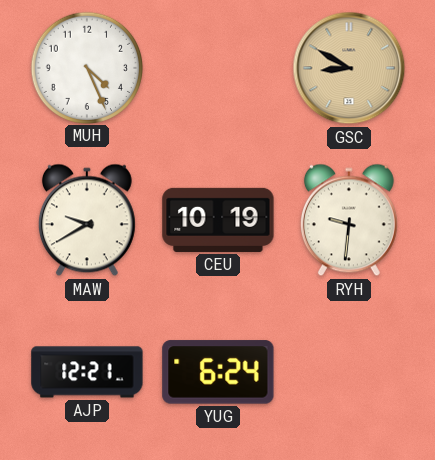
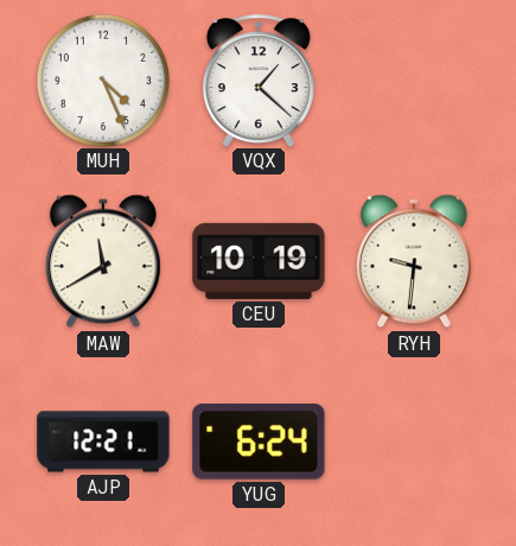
VQX: none -> 1:22 (259, 81)
GSC: 8:50 -> none (349, 68)
MAW: 9:40 -> 11:40 (103, 261)
